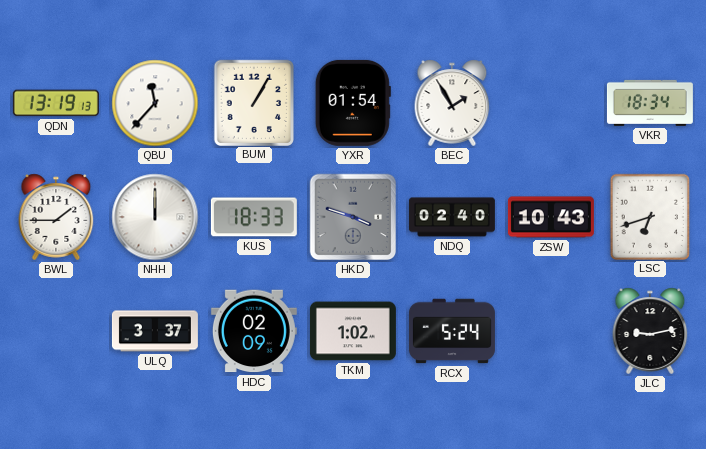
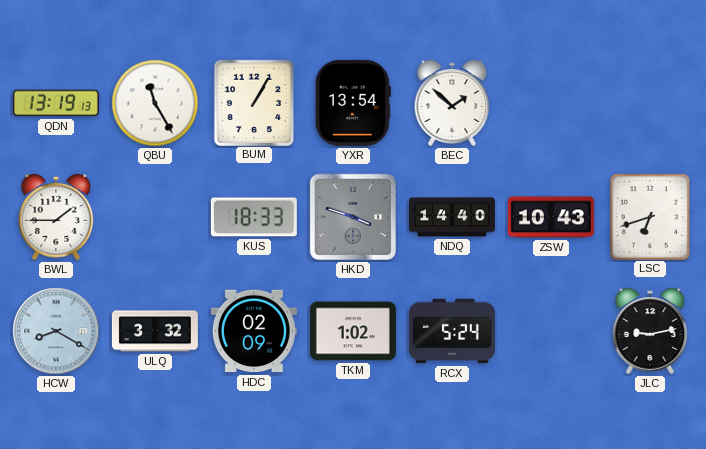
QBU: 11:37 -> 11:25 (155, 103)
YXR: 01:54 -> 13:54 (353, 103)
BEC: 1:55 -> 1:52 (452, 103)
VKR: 18:34 -> none (650, 103)
NHH: 12:00 -> none (155, 217)
NDQ: 02:40 -> 14:40 (452, 217)
HCW: none -> 8:20 (56, 331)
ULQ: 3:37 -> 3:32 (155, 331)
